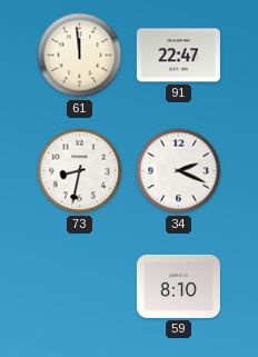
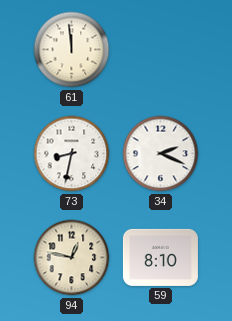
91: 22:47 -> none (178, 56)
94: none -> 12:47 (72, 258)
